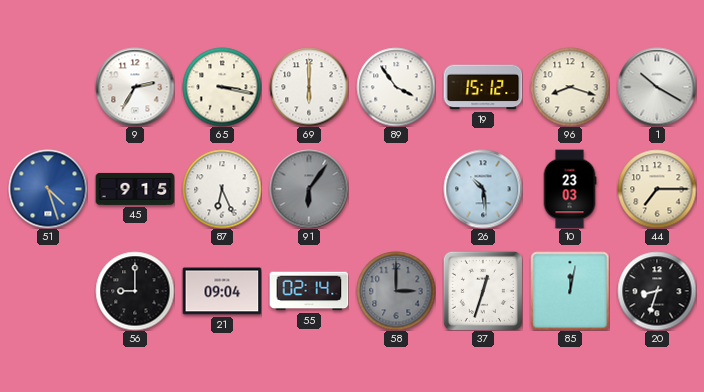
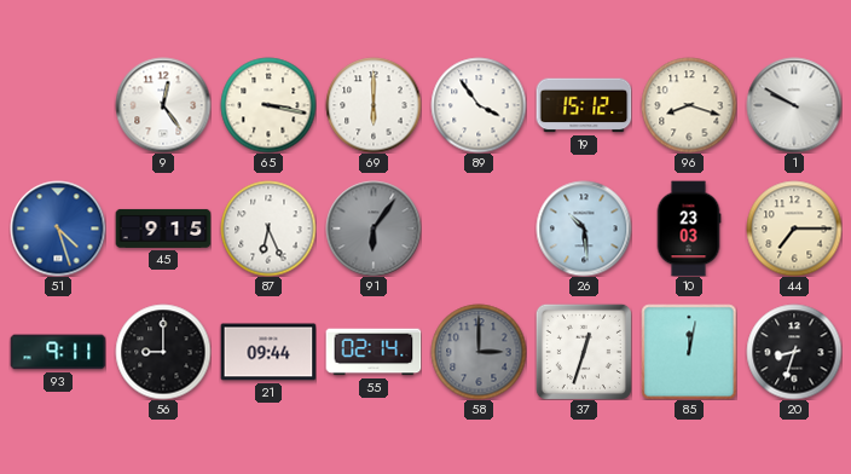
9: 2:35 -> 12:24 (163, 105)
1: 10:20 -> 9:50 (794, 105)
93: none -> 9:11 (58, 352)
21: 09:04 -> 09:44 (268, 352)
